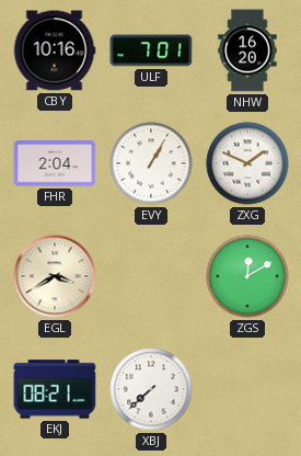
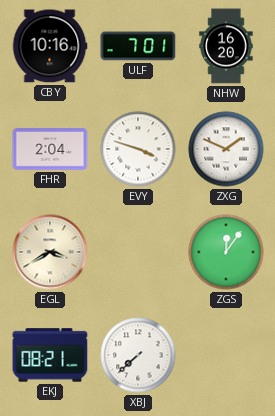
EVY: 1:05 -> 3:48 (138, 149)
ZGS: 12:10 -> 12:06 (226, 252)
